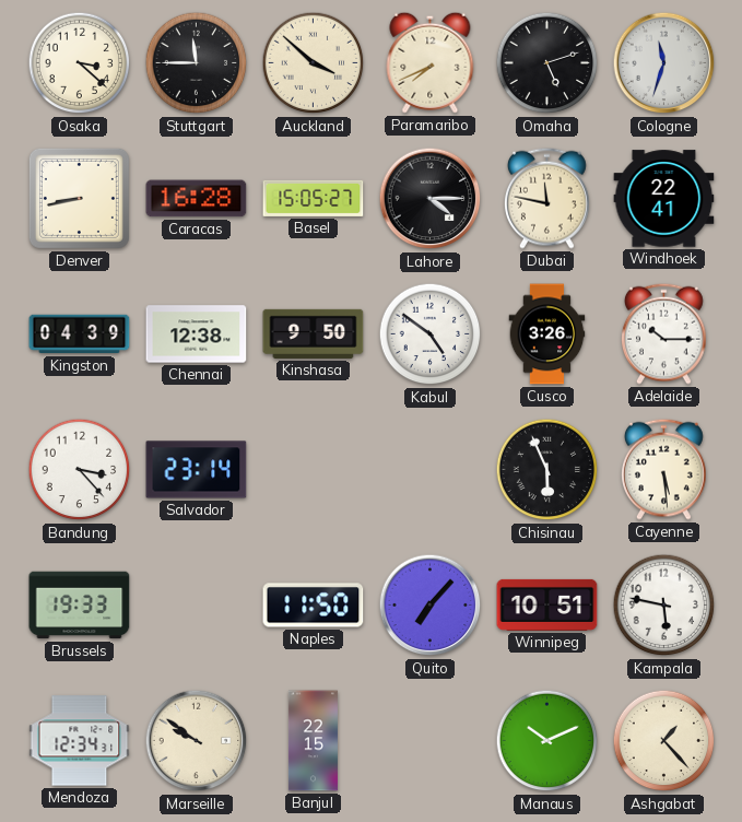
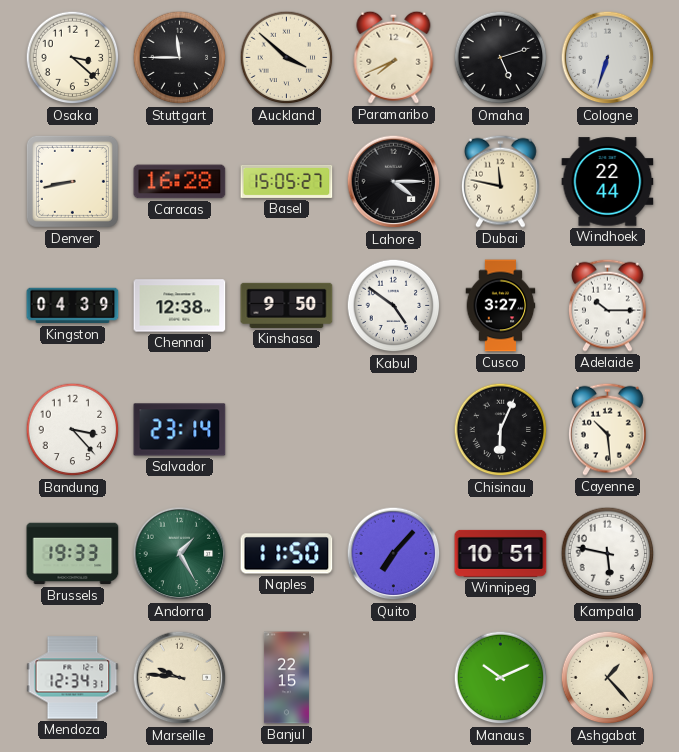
Cologne: 11:33 -> 6:33 (608, 58)
Windhoek: 22:41 -> 22:44 (608, 182)
Cusco: 3:26 -> 3:27 (501, 306)
Chisinau: 5:56 -> 6:04 (501, 430)
Cayenne: 5:29 -> 10:29 (607, 429)
Andorra: none -> 1:25 (180, 554)
Marseille: 9:51 -> 9:46 (180, 678)
